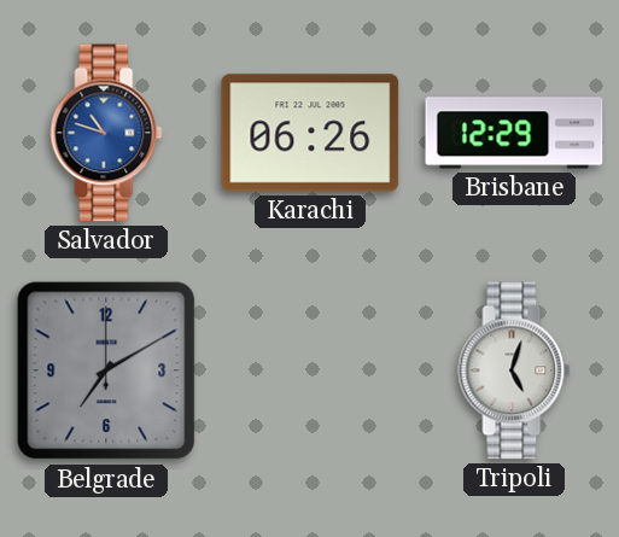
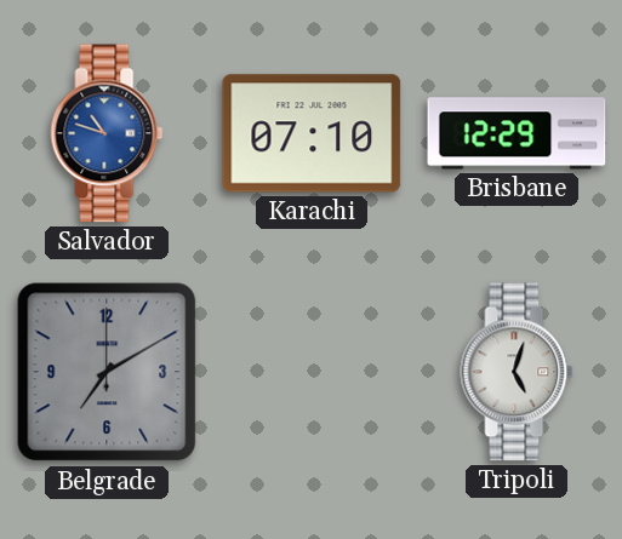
Karachi: 06:26 -> 07:10 (312, 133)
